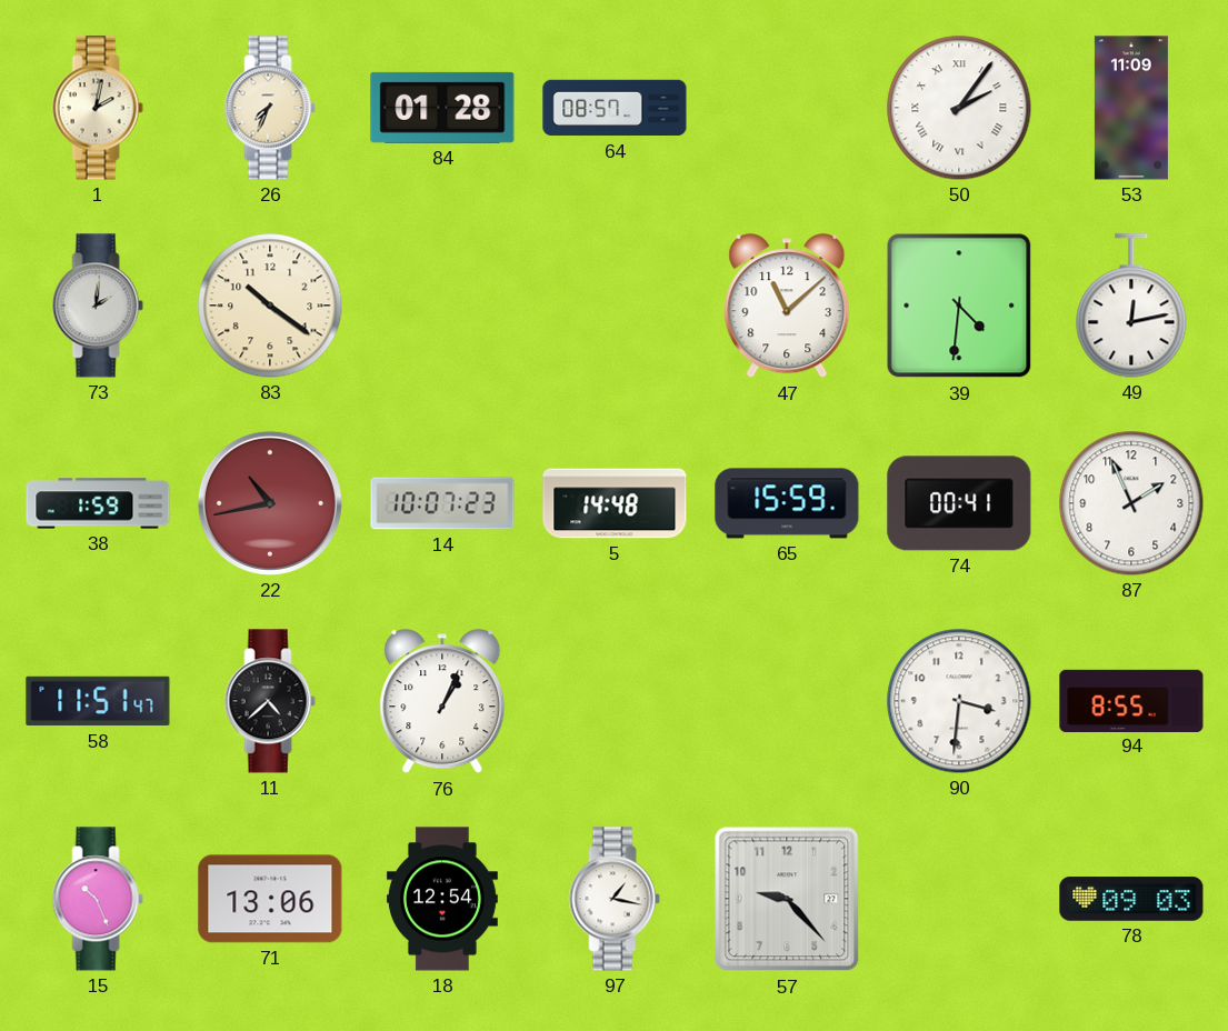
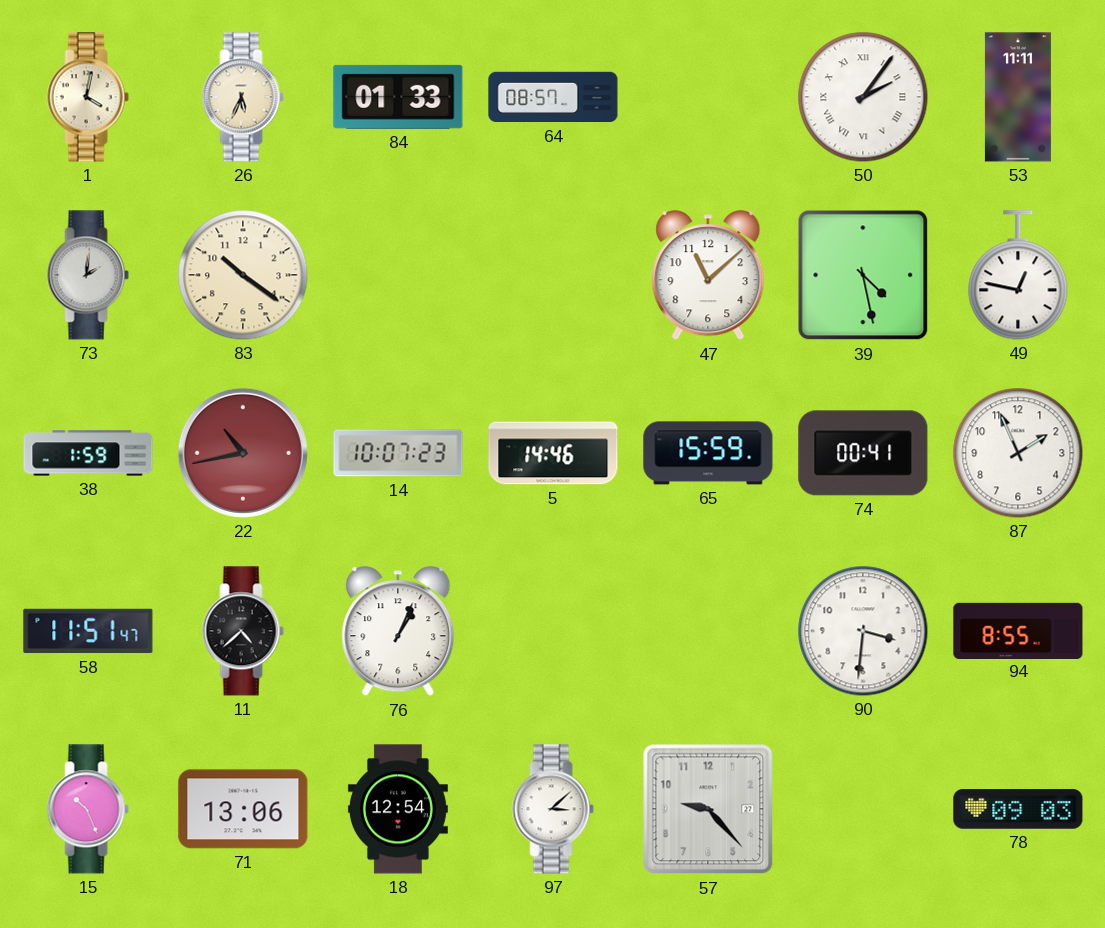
1: 2:02 -> 4:02 (88, 97)
26: 7:34 -> 5:34 (243, 97)
84: 01:28 -> 01:33 (398, 97)
53: 11:09 -> 11:11 (1018, 97)
39: 4:31 -> 4:28 (863, 275)
49: 12:13 -> 12:47 (1018, 275)
5: 14:48 -> 14:46 (553, 453)
97: 1:17 -> 3:08 (553, 809)
